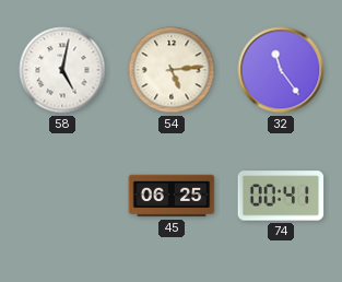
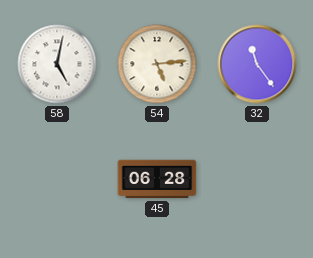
45: 06:25 -> 06:28 (157, 179)
74: 00:41 -> none (281, 196)
